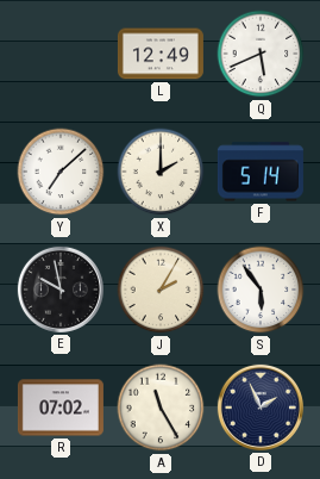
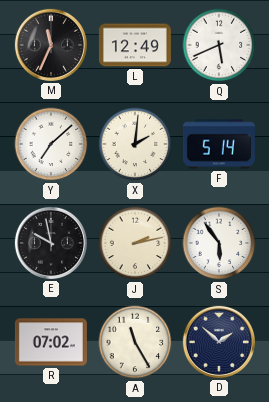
M: none -> 11:34 (51, 45)
X: 2:00 -> 2:01 (135, 144)
J: 2:05 -> 2:13 (135, 243)
D: 1:56 -> 1:52 (219, 342)
